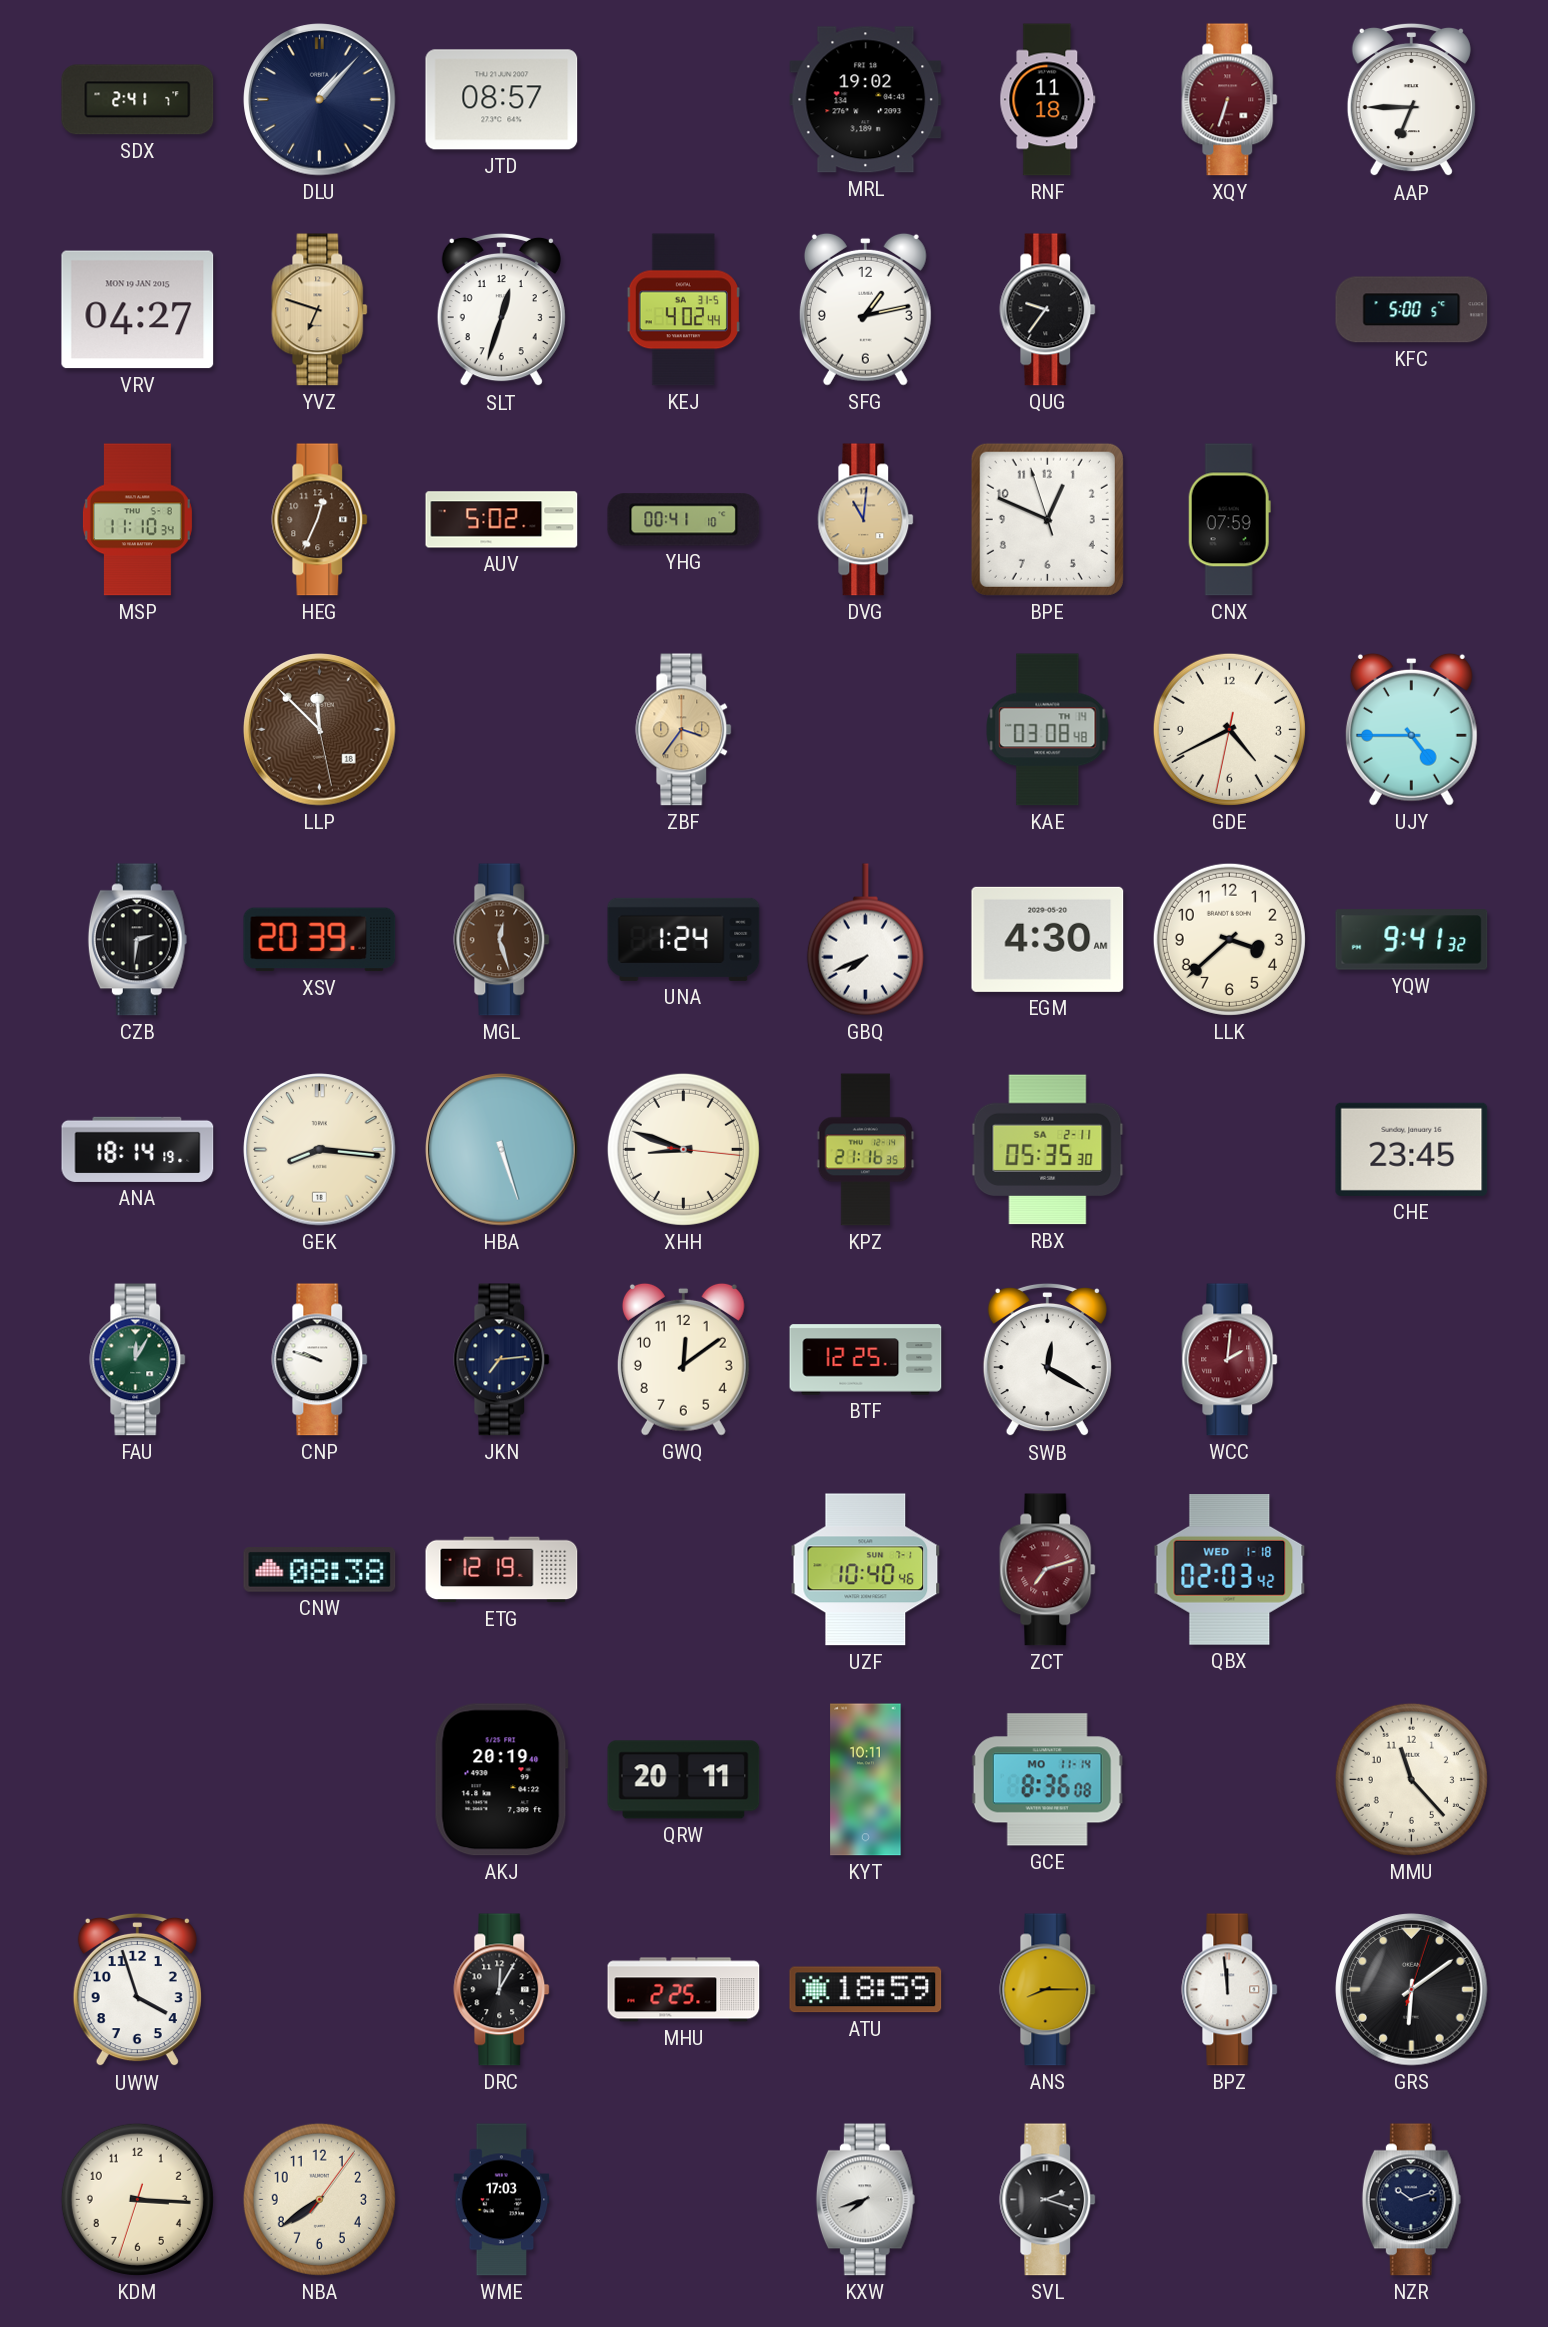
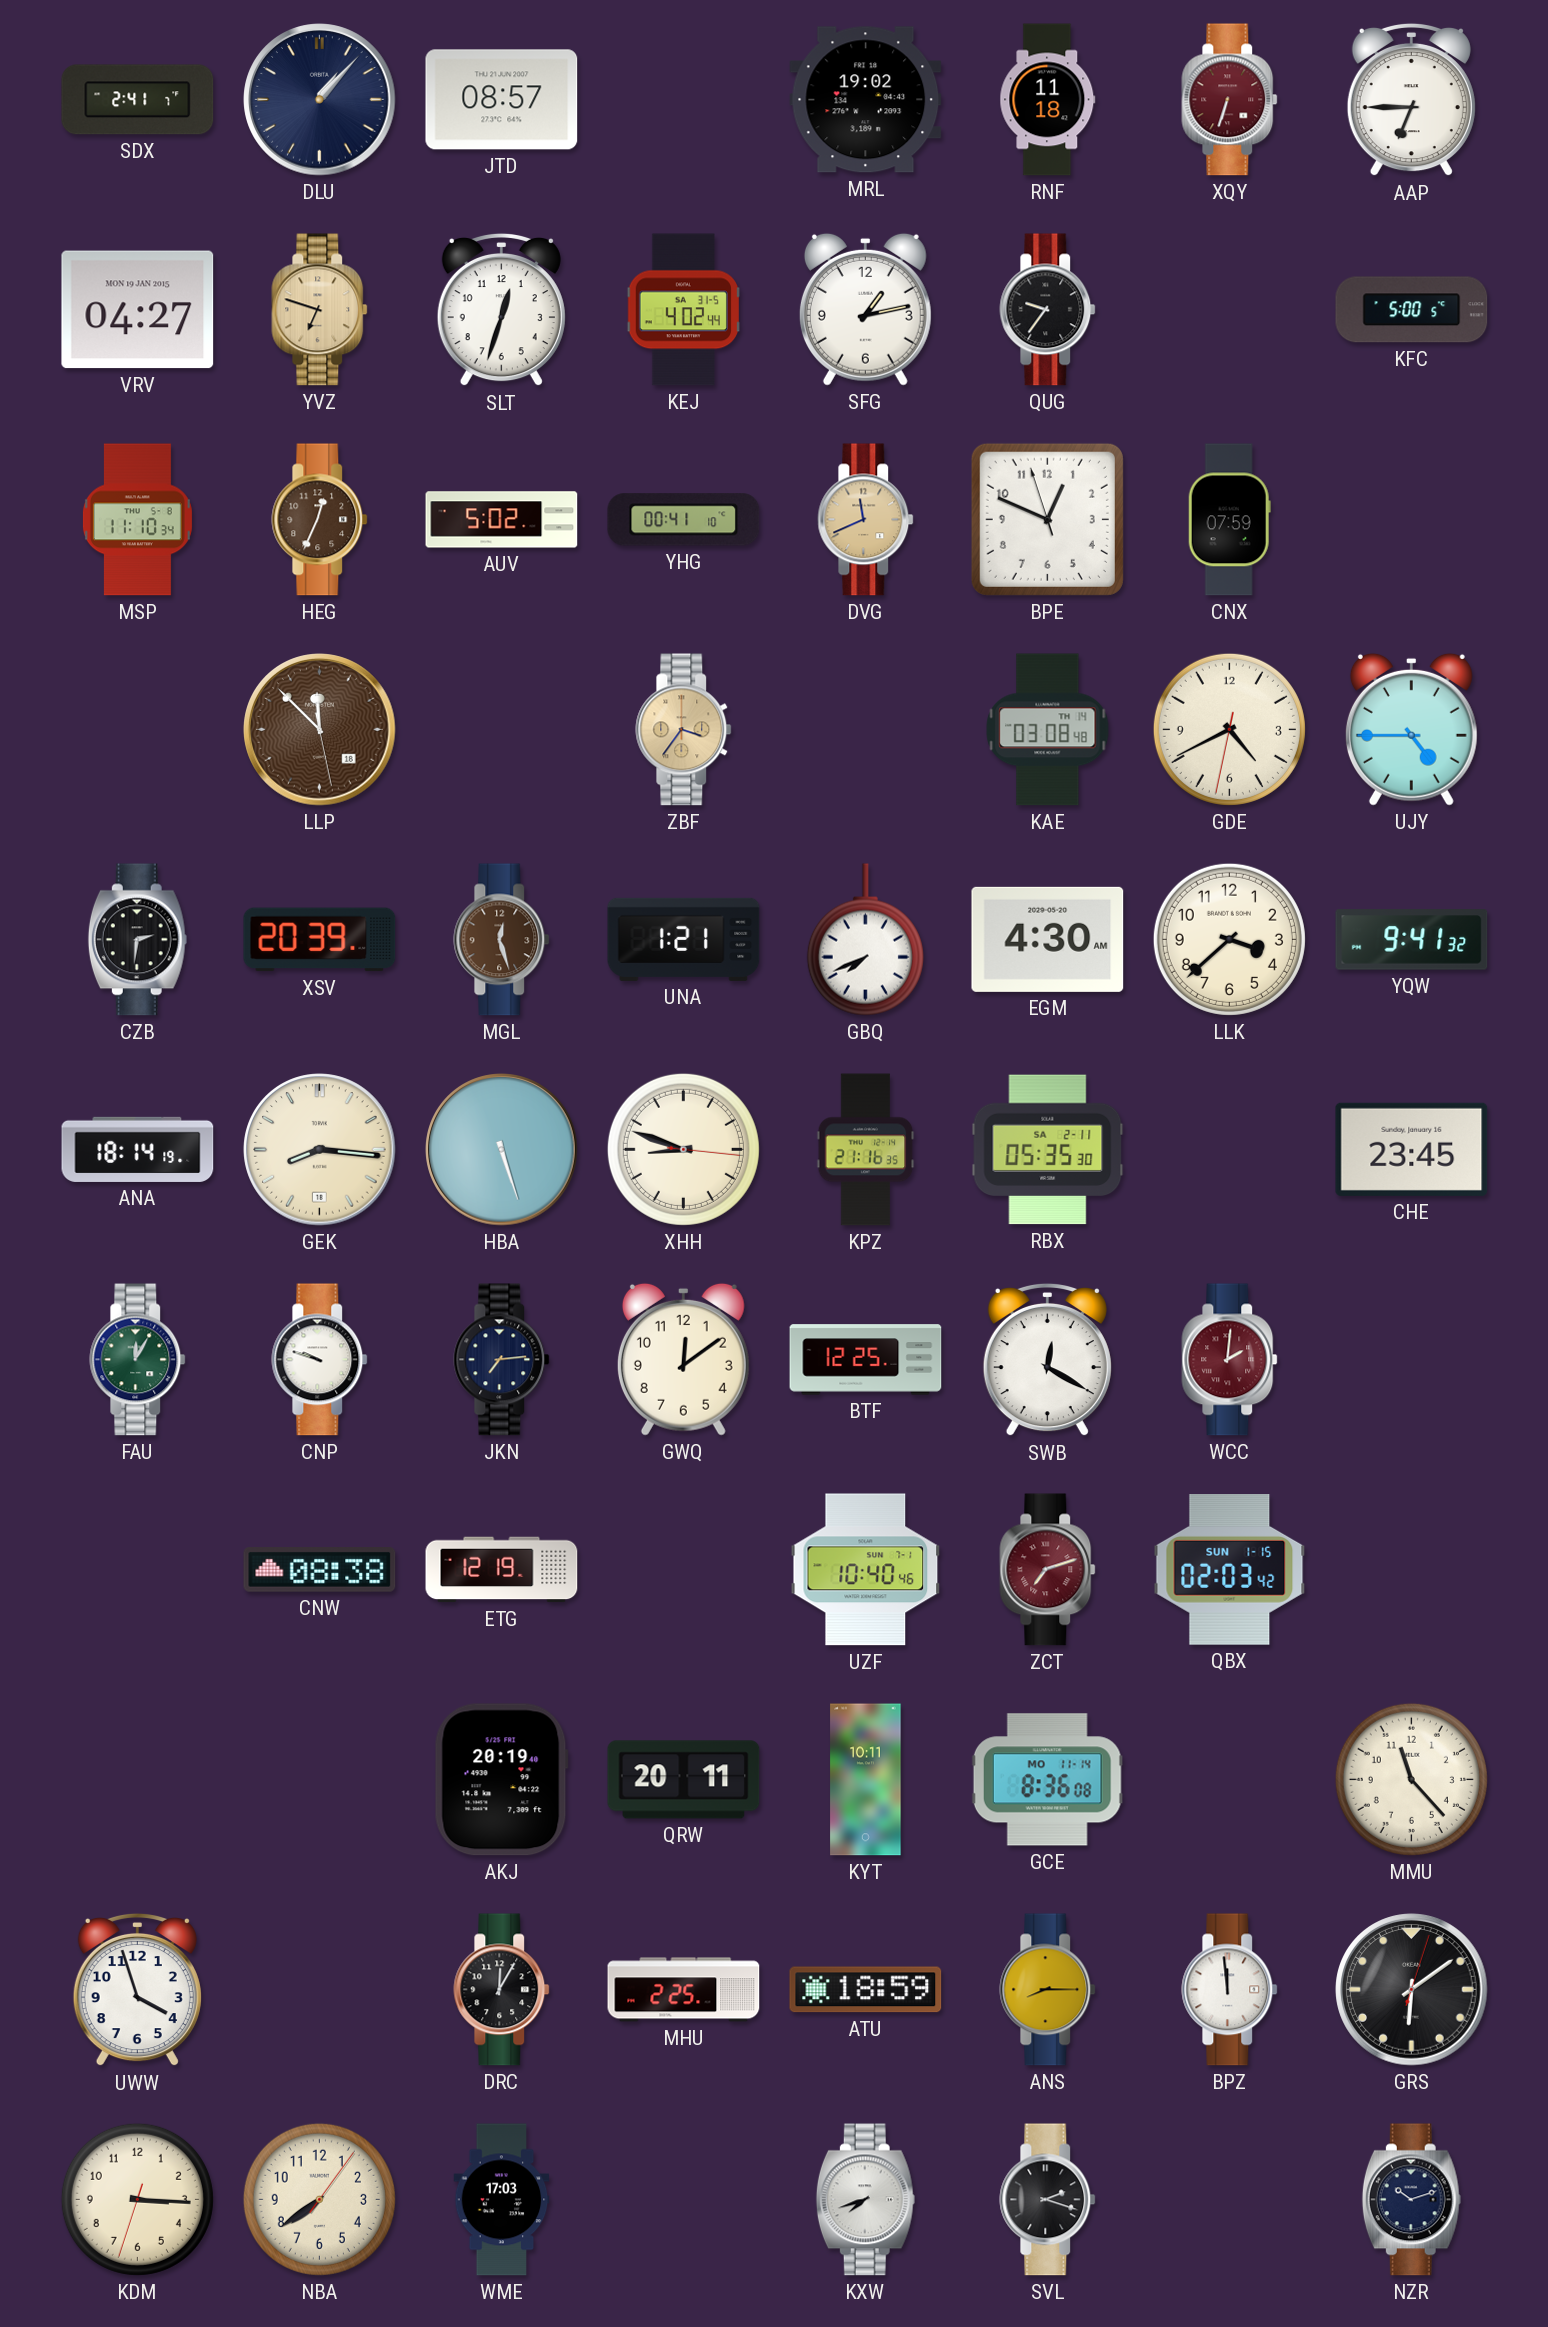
DVG: 11:01 -> 11:41 (866, 520)
UNA: 1:24 -> 1:21 (684, 939)
QBX date: WED 1-18 -> SUN 1-15 (1230, 1570)
